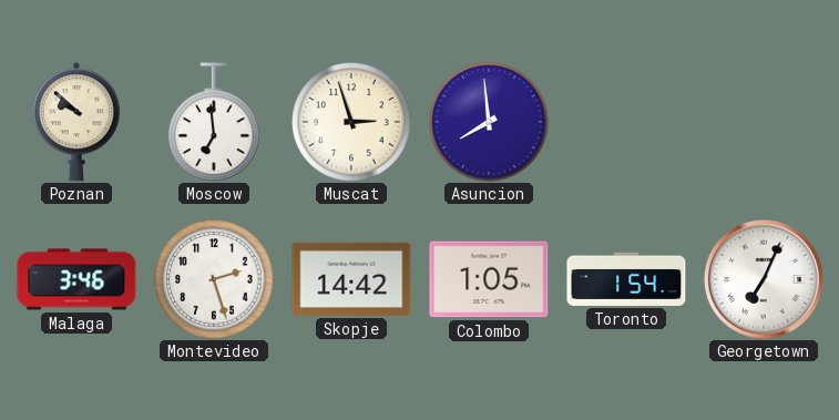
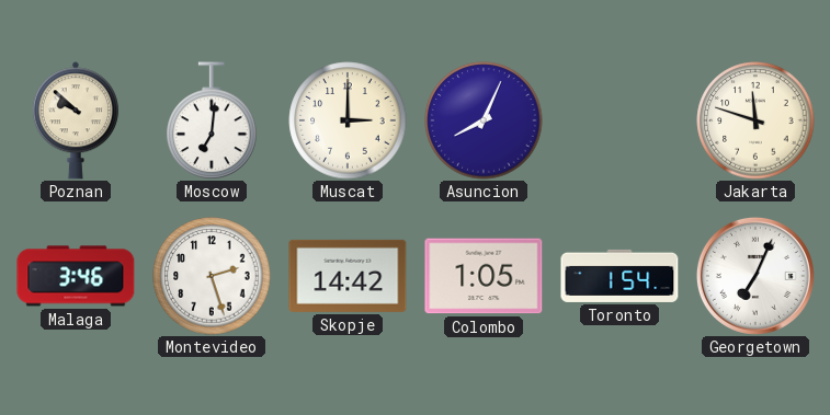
Moscow: 6:59 -> 7:01 (212, 120)
Muscat: 2:57 -> 3:00 (348, 120)
Asuncion: 7:59 -> 8:04 (484, 120)
Jakarta: none -> 11:48 (755, 120)
